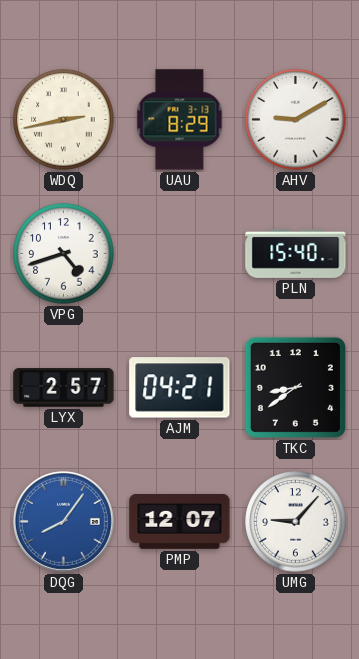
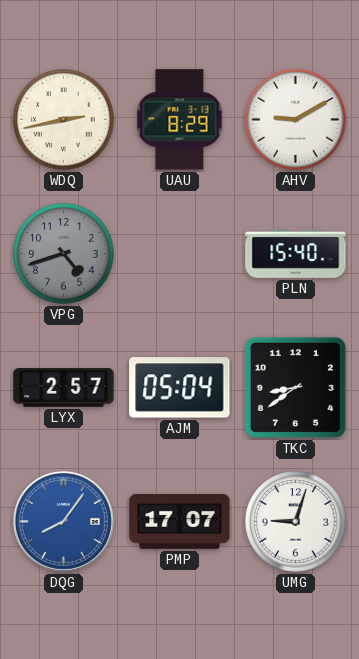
VPG dial: white -> grey (64, 254)
AJM: 04:21 -> 05:04 (180, 388)
PMP: 12:07 -> 17:07 (180, 522)
UMG: 9:07 -> 9:03 (296, 522)
